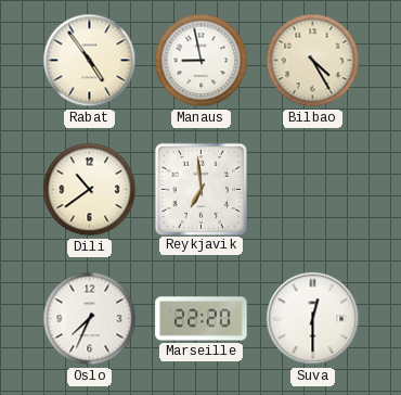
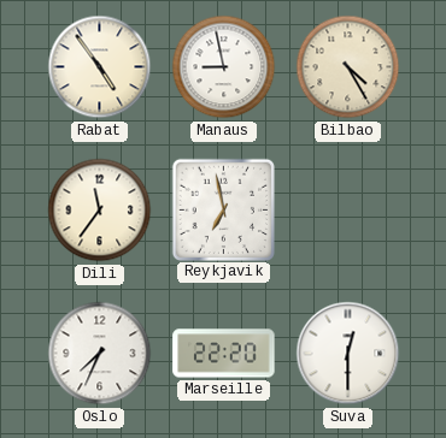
Dili: 10:39 -> 11:36 (100, 211)
Reykjavik: 6:59 -> 6:58 (223, 209)
